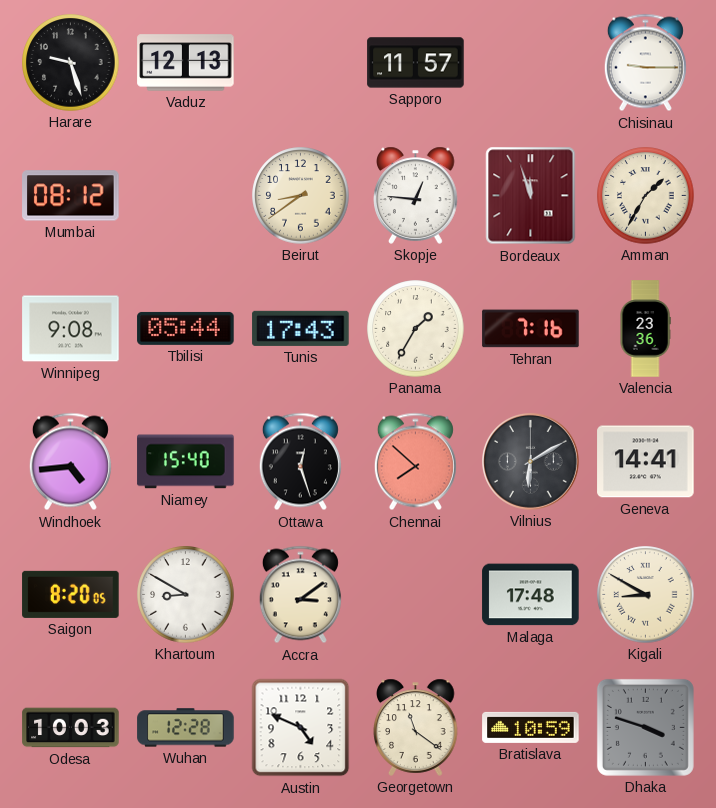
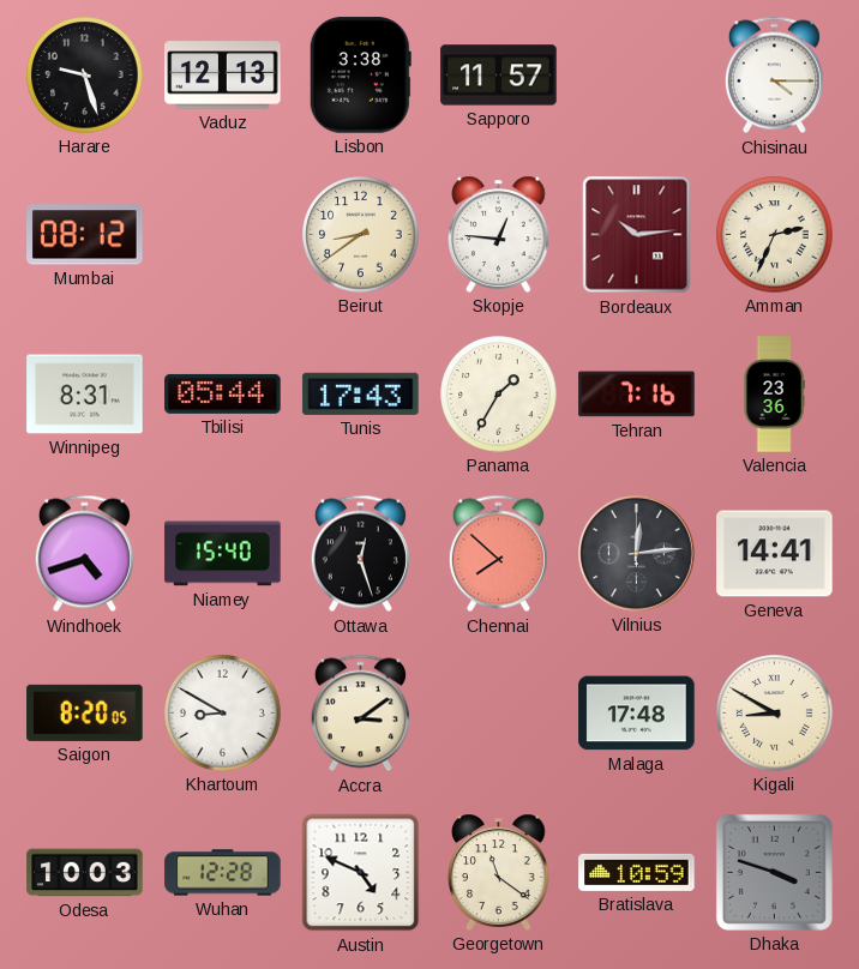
Lisbon: none -> 3:38 (360, 76)
Chisinau: 9:15 -> 4:15 (774, 76)
Bordeaux: 11:57 -> 10:14 (637, 235)
Amman: 1:35 -> 2:34 (775, 235)
Winnipeg: 9:08 -> 8:31 (85, 395)
Windhoek: 4:44 -> 4:42 (84, 554)
Vilnius: 6:10 -> 12:14 (637, 554)
